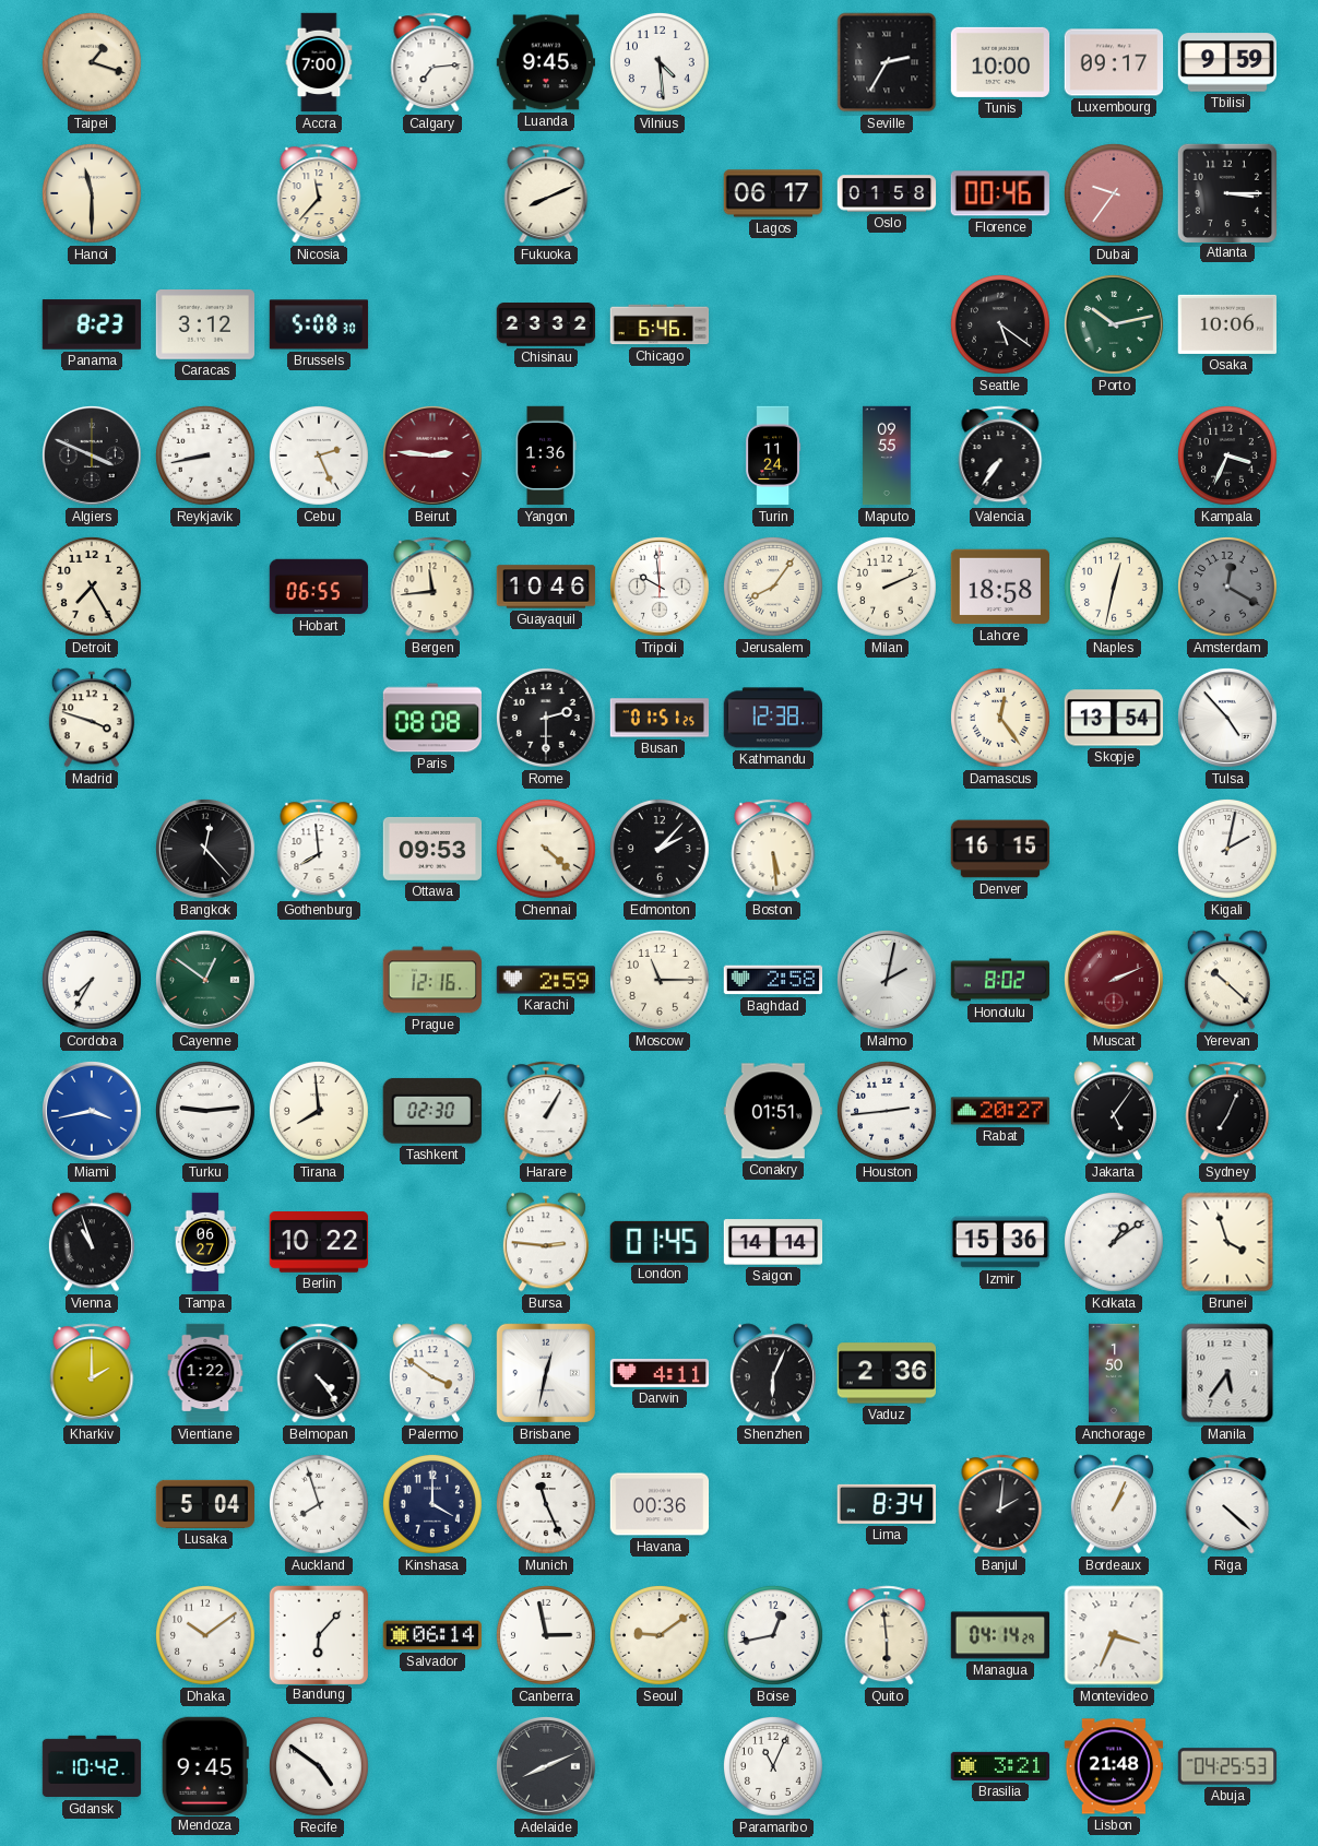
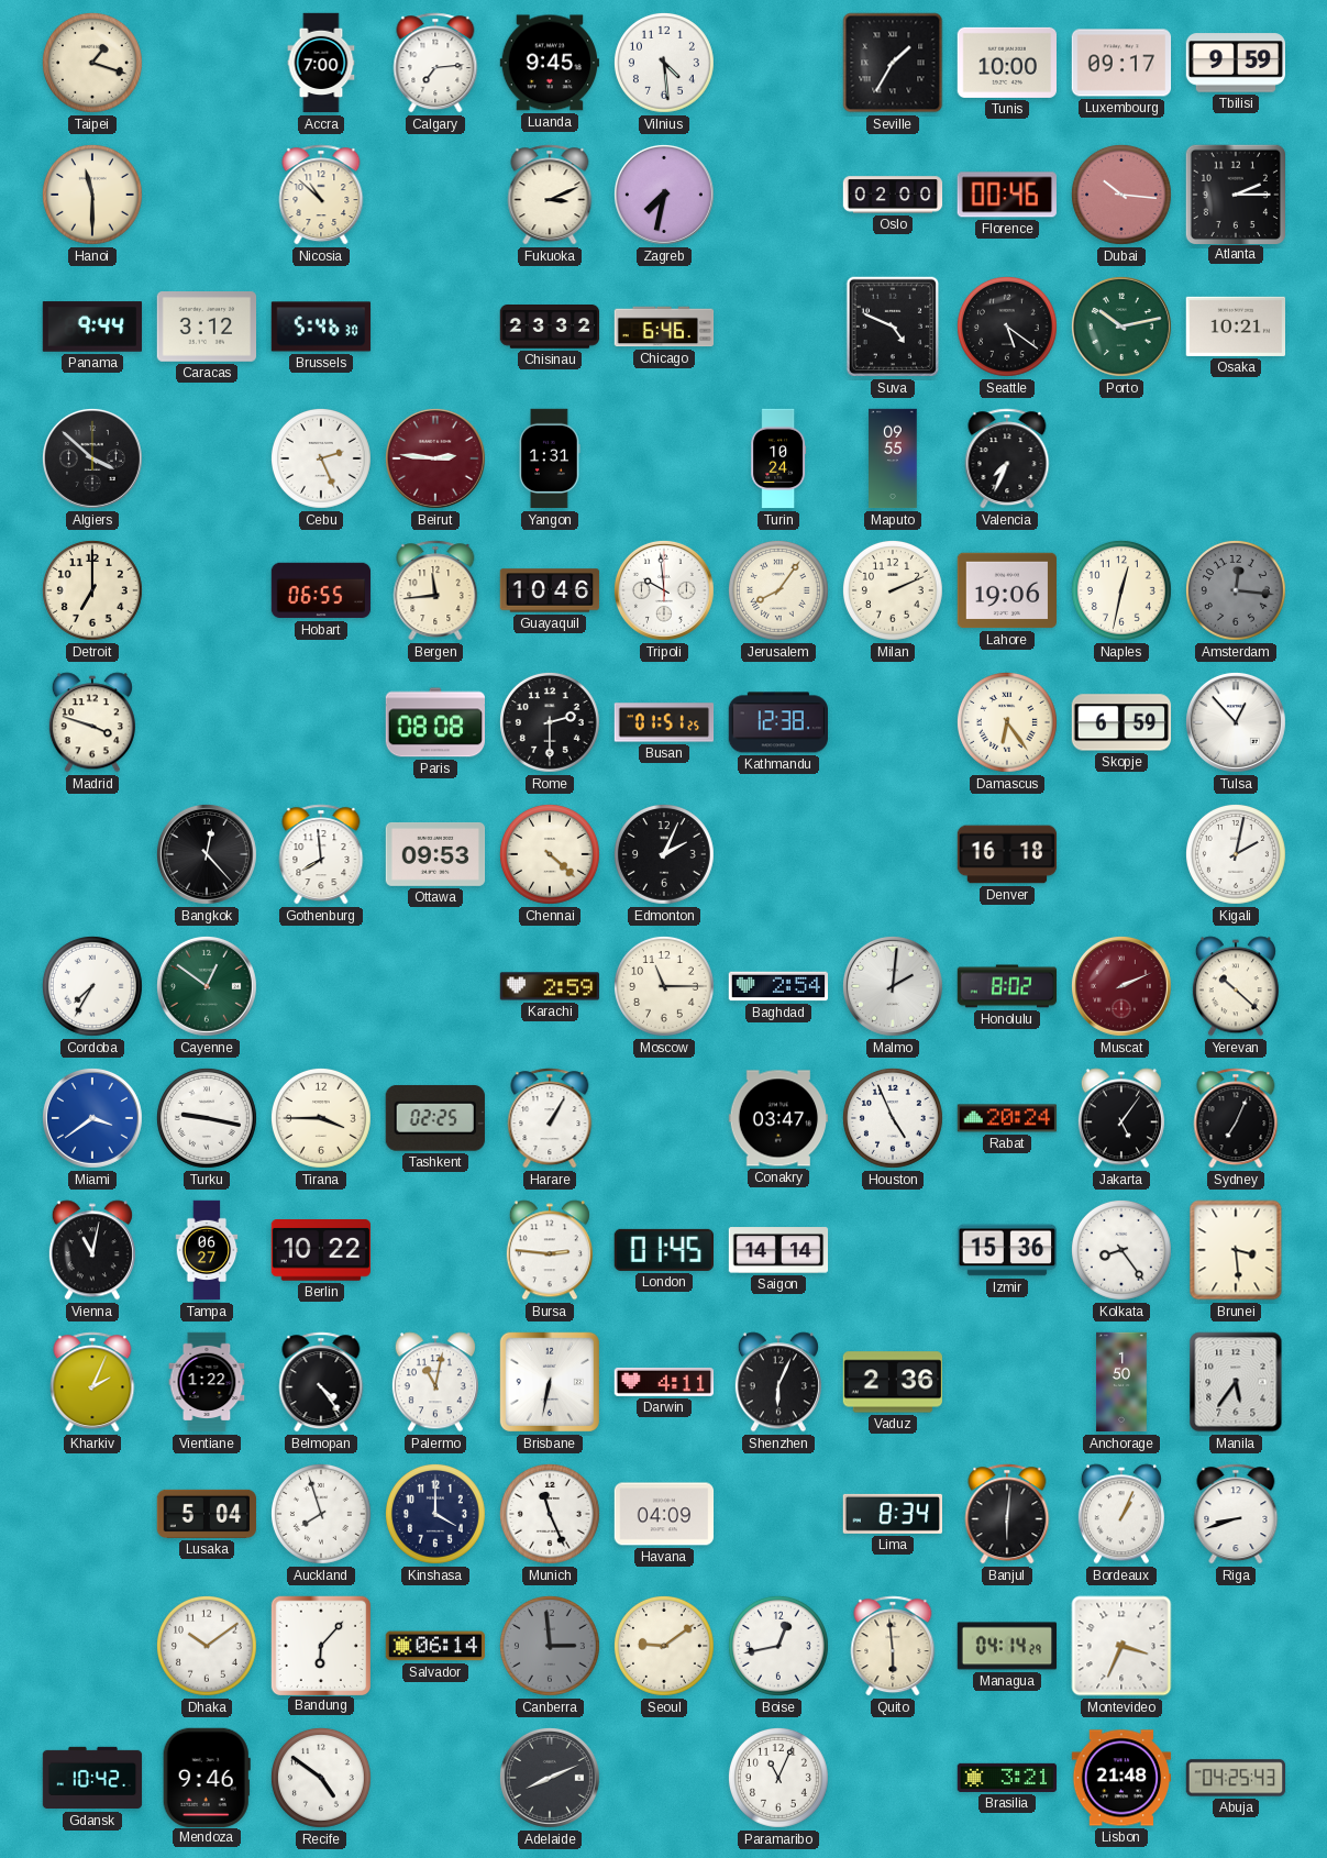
Seville: 2:35 -> 1:35 (893, 63)
Nicosia: 11:37 -> 10:52 (321, 195)
Fukuoka: 8:11 -> 3:11 (550, 195)
Zagreb: none -> 7:32 (664, 195)
Lagos: 06:17 -> none (773, 193)
Oslo: 01:58 -> 02:00 (893, 195)
Dubai: 9:36 -> 10:16 (1121, 195)
Atlanta: 3:15 -> 2:15 (1235, 193)
Panama: 8:23 -> 9:44 (92, 327)
Brussels: 5:08 -> 5:46 (321, 327)
Suva: none -> 4:49 (893, 327)
Osaka: 10:06 -> 10:21 (1235, 327)
Algiers: 3:49 -> 3:52 (92, 458)
Reykjavik: 8:43 -> none (205, 455)
Yangon: 1:36 -> 1:31 (550, 458)
Turin: 11:24 -> 10:24 (778, 458)
Valencia: 7:36 -> 7:34 (1007, 458)
Kampala: 3:34 -> none (1227, 455)
Detroit: 7:25 -> 7:00 (92, 590)
Lahore: 18:58 -> 19:06 (1007, 590)
Amsterdam: 12:20 -> 12:16 (1236, 590)
Damascus: 12:24 -> 6:24 (1007, 722)
Skopje: 13:54 -> 6:59 (1121, 722)
Tulsa: 4:53 -> 12:53 (1236, 722)
Edmonton: 2:07 -> 2:04 (664, 854)
Boston: 5:29 -> none (773, 849)
Denver: 16:15 -> 16:18 (1007, 854)
Prague: 12:16 -> none (432, 980)
Baghdad: 2:58 -> 2:54 (778, 986)
Malmo: 2:02 -> 2:01 (893, 986)
Miami: 3:43 -> 3:39 (92, 1118)
Turku: 9:14 -> 9:17 (207, 1118)
Tirana: 7:59 -> 3:45 (321, 1118)
Tashkent: 02:30 -> 02:25 (435, 1118)
Conakry: 01:51 -> 03:47 (778, 1118)
Houston: 2:44 -> 4:56 (893, 1118)
Rabat: 20:27 -> 20:24 (1007, 1118)
Vienna: 10:57 -> 11:02 (92, 1250)
Kolkata: 1:09 -> 8:24 (1121, 1250)
Brunei: 3:57 -> 3:29 (1236, 1250)
Kharkiv: 2:00 -> 2:04 (92, 1382)
Palermo: 3:51 -> 11:02 (435, 1382)
Brisbane: 12:32 -> 6:32 (550, 1382)
Havana: 00:36 -> 04:09 (664, 1514)
Banjul: 2:01 -> 6:01 (1007, 1514)
Riga: 4:22 -> 8:42 (1236, 1514)
Canberra: 2:58 -> 2:59 (550, 1646)
Canberra dial: white -> grey (550, 1646)
Mendoza: 9:45 -> 9:46 (207, 1777)
Abuja: 04:25:53 -> 04:25:43 (1236, 1778)
